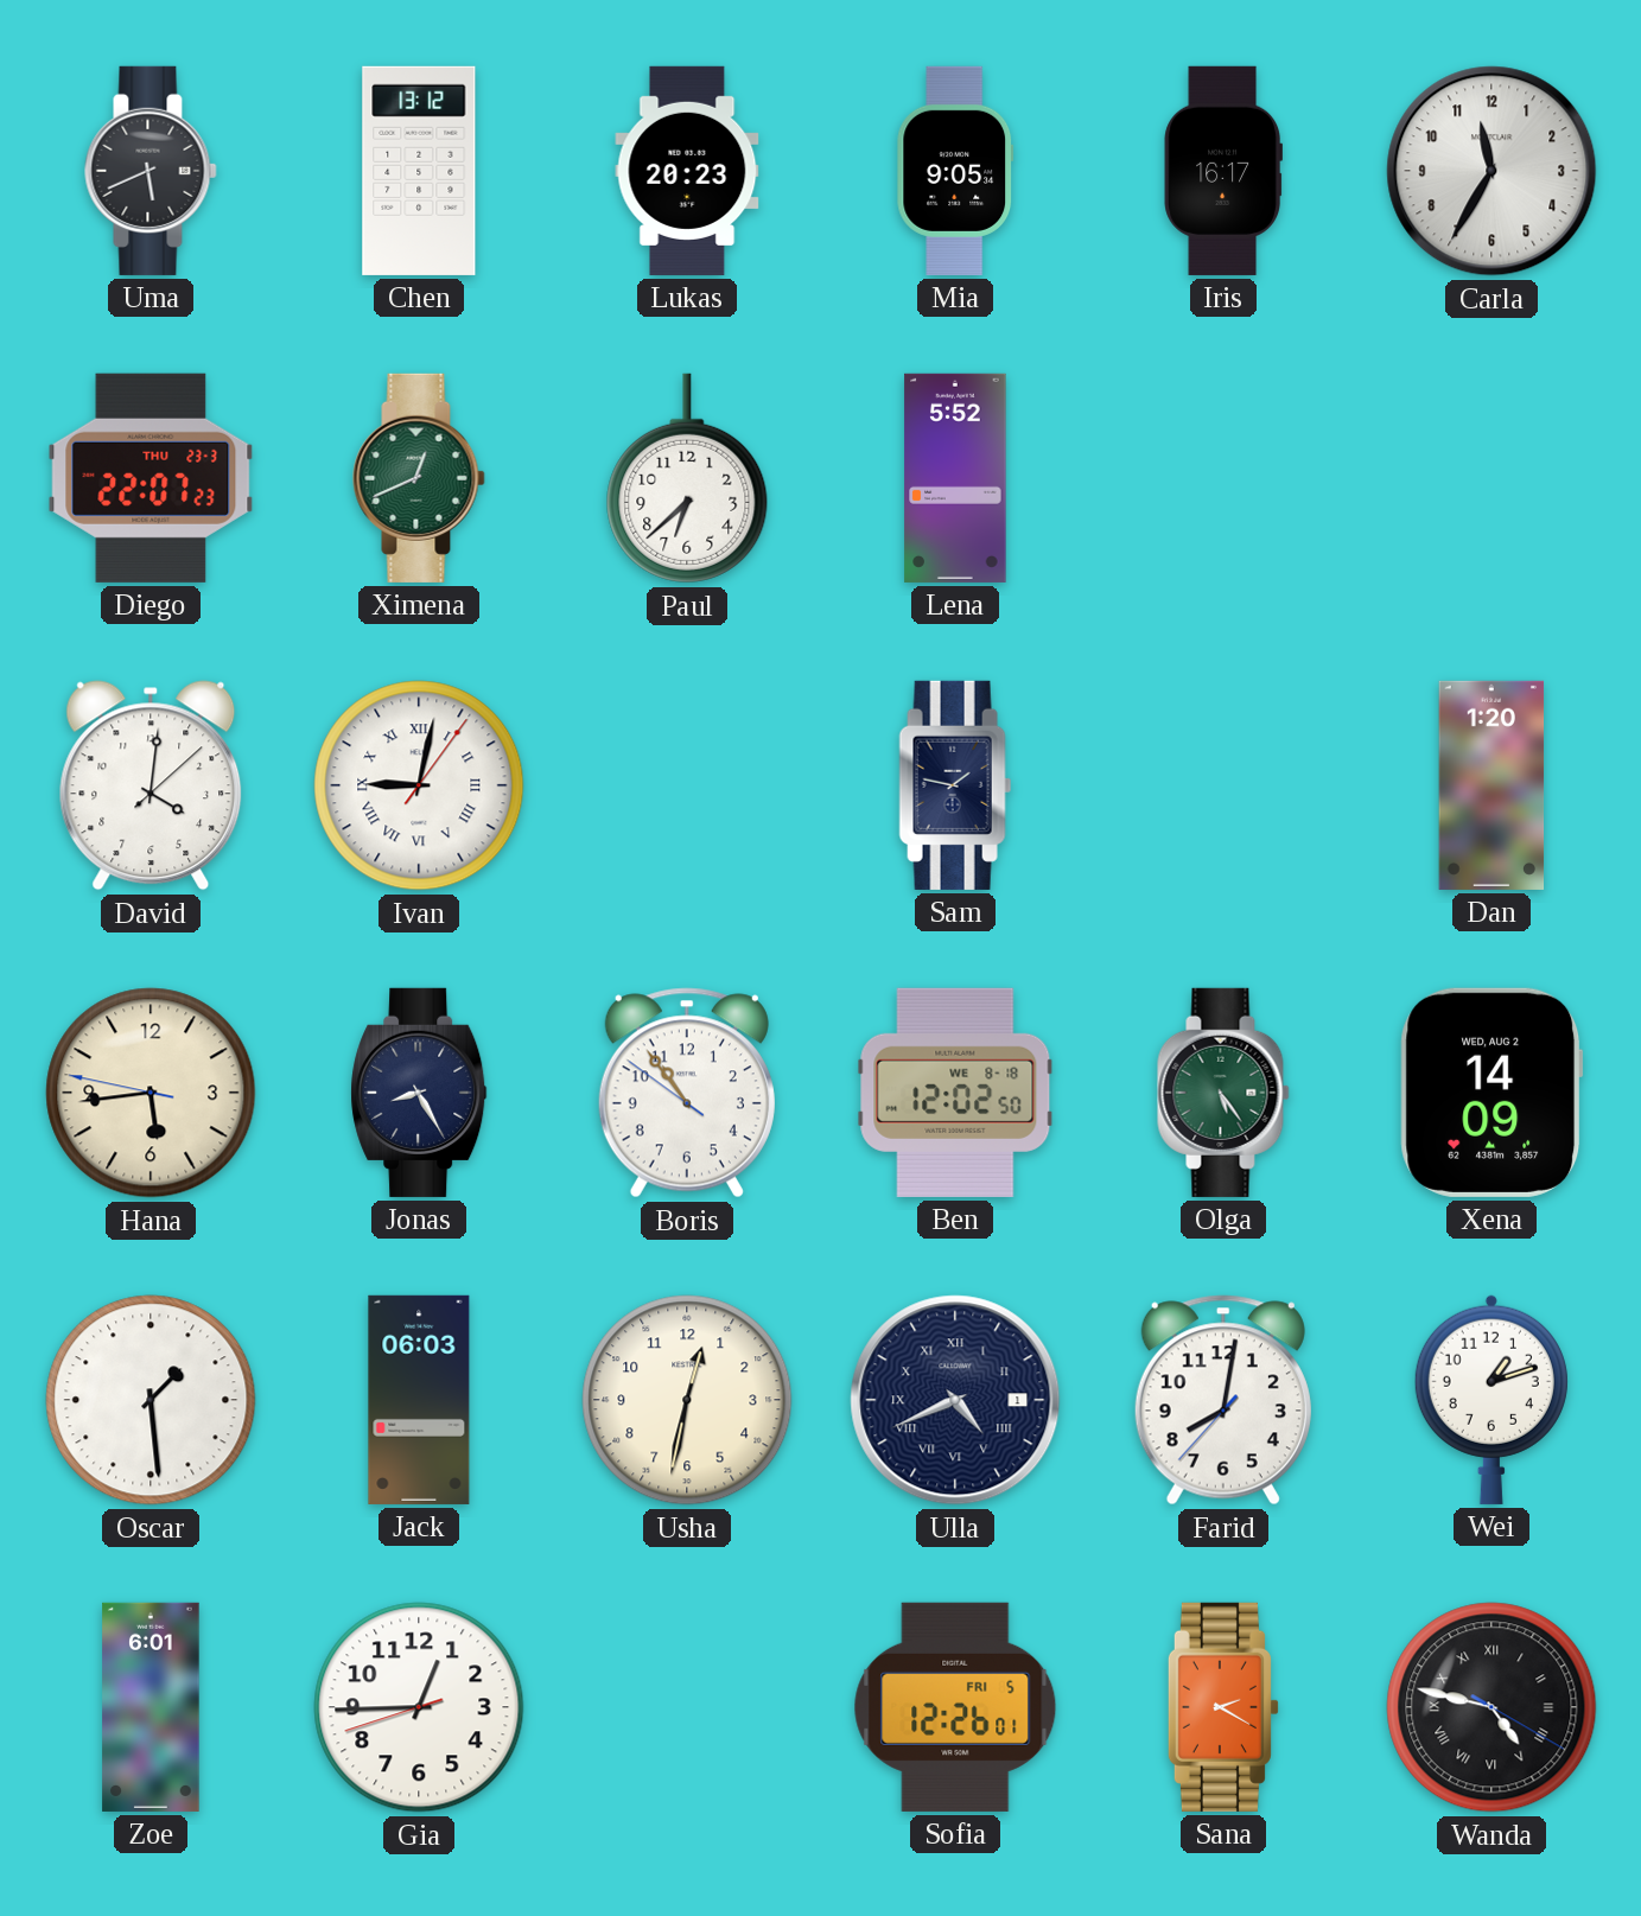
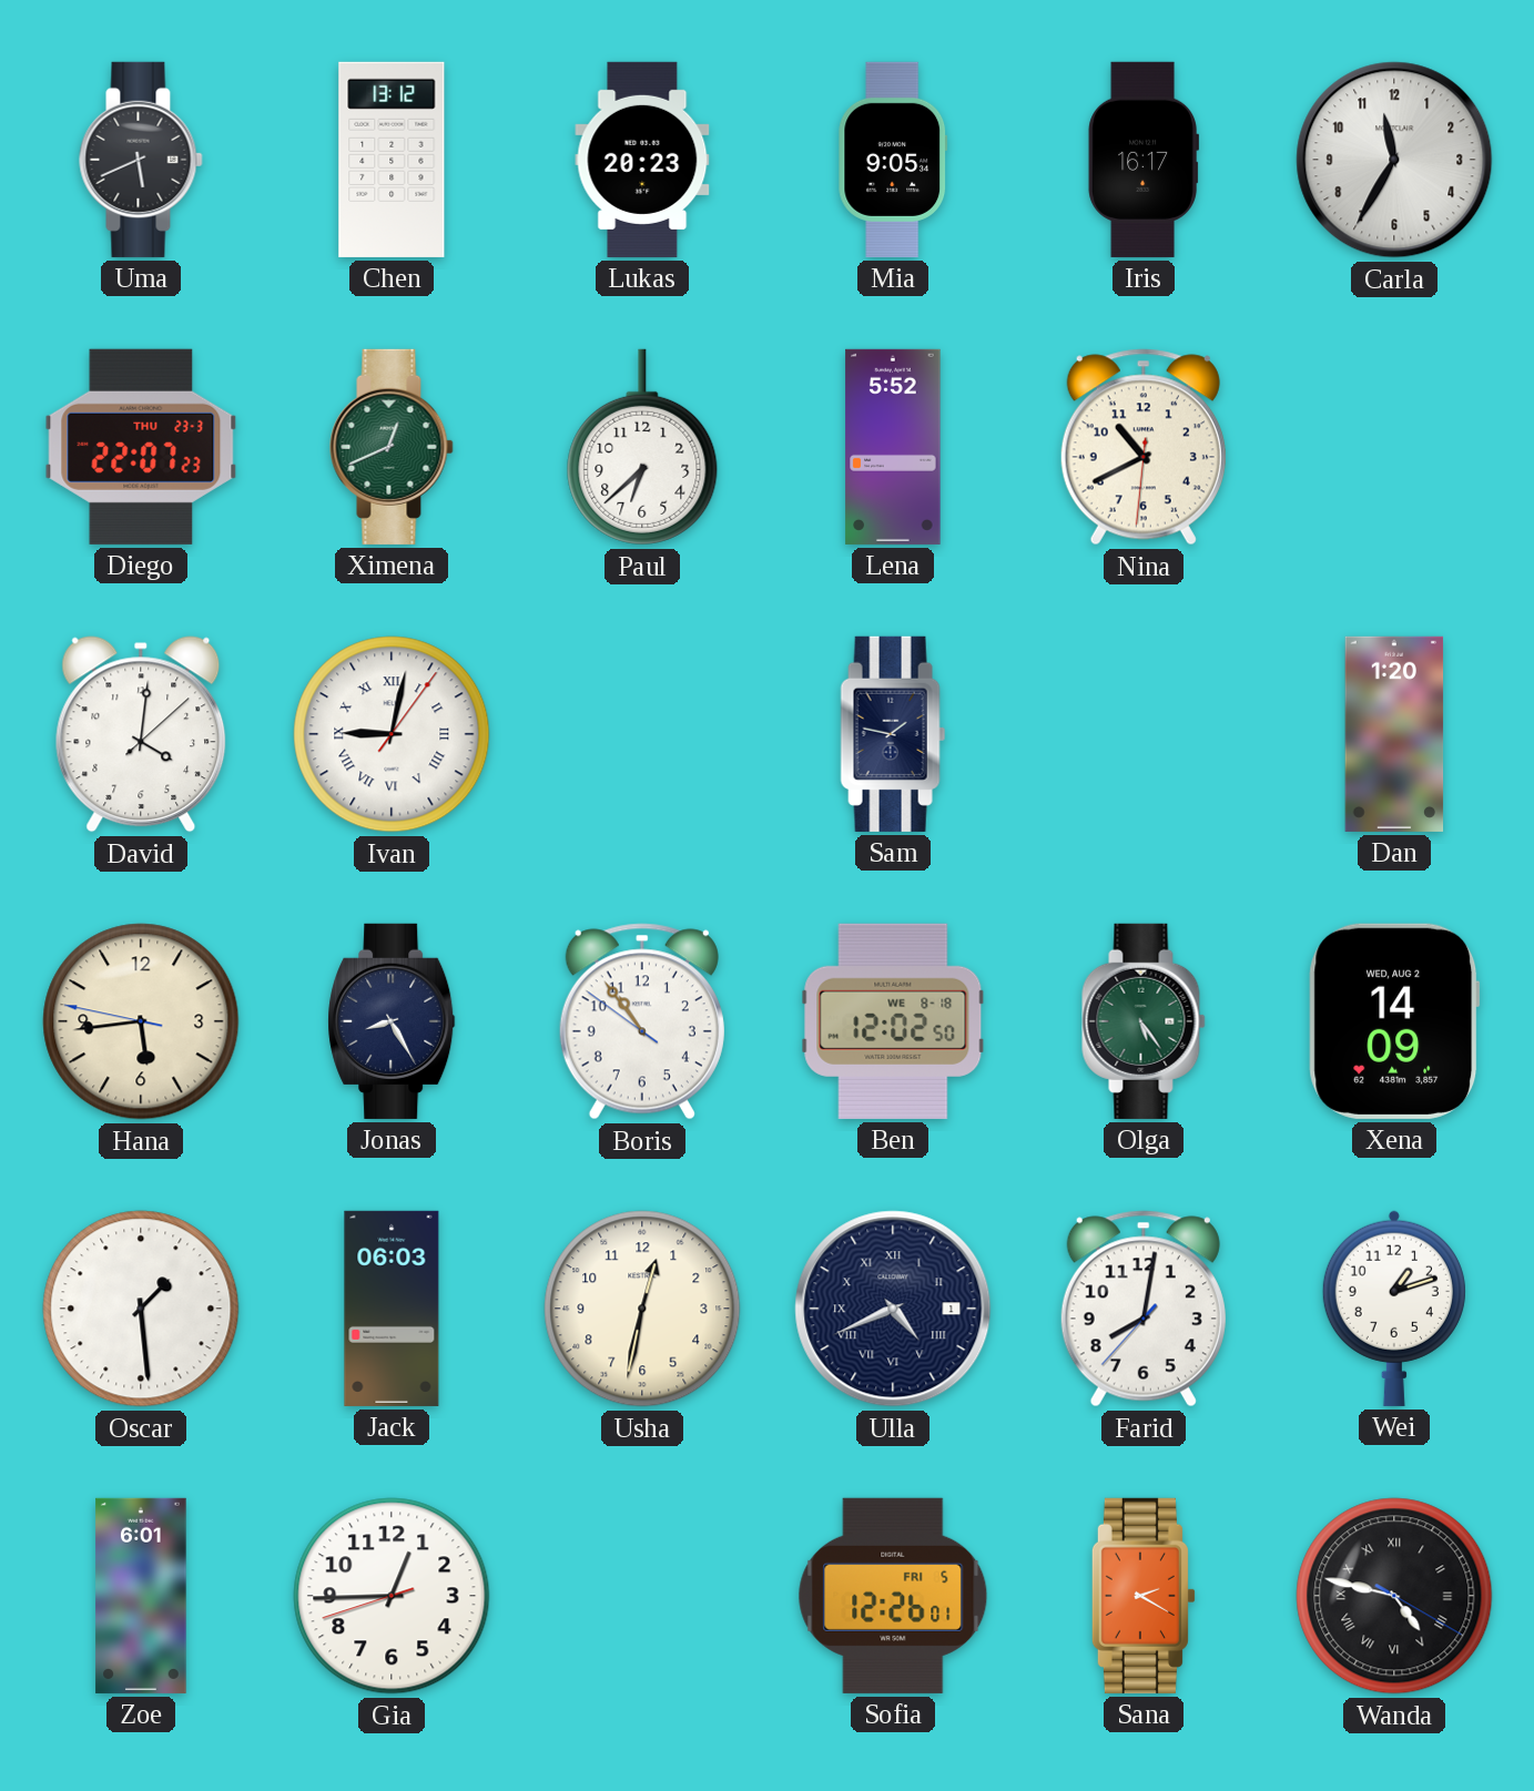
Nina: none -> 10:40 (1144, 447)
